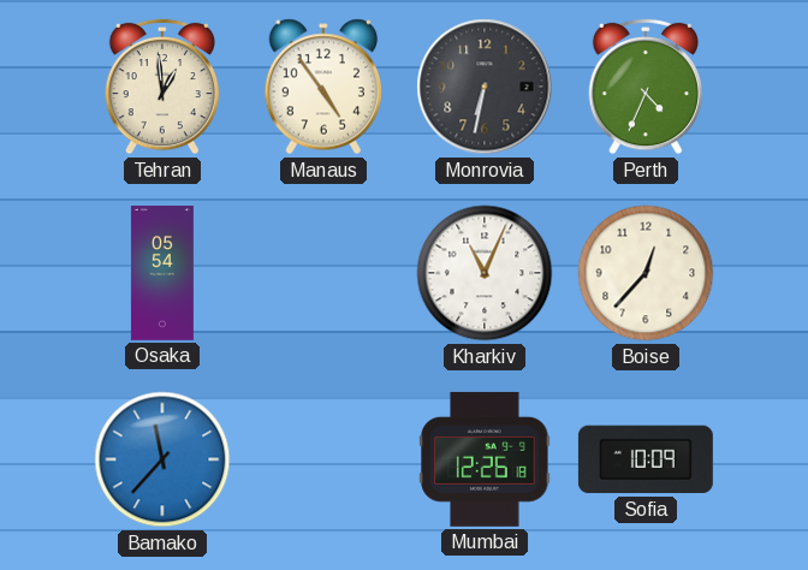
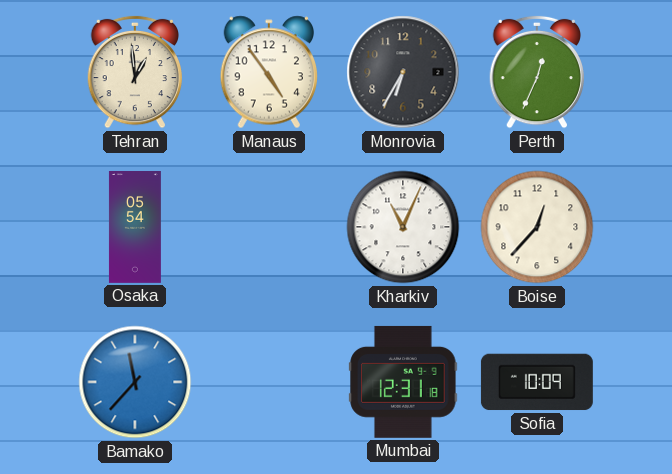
Monrovia: 6:32 -> 6:35 (403, 72)
Perth: 4:34 -> 12:34 (537, 72)
Mumbai: 12:26 -> 12:31 (403, 382)
